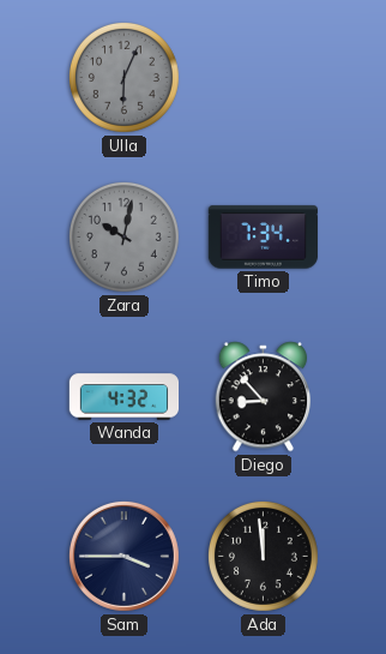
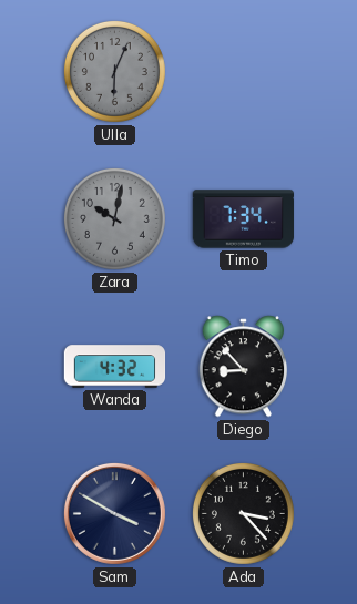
Sam: 3:45 -> 3:50 (114, 513)
Ada: 11:59 -> 3:23 (243, 513)
